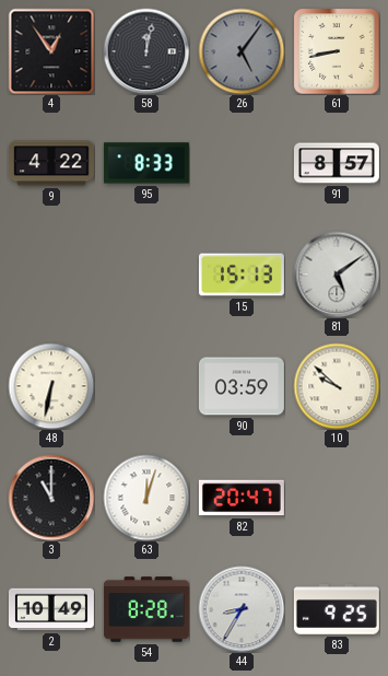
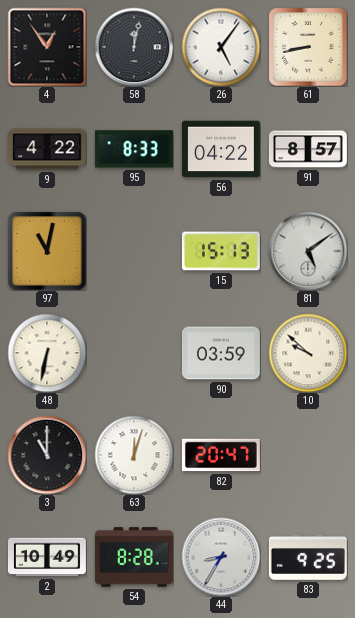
26 dial: grey -> white (221, 47)
56: none -> 04:22 (221, 149)
97: none -> 11:02 (47, 251)
